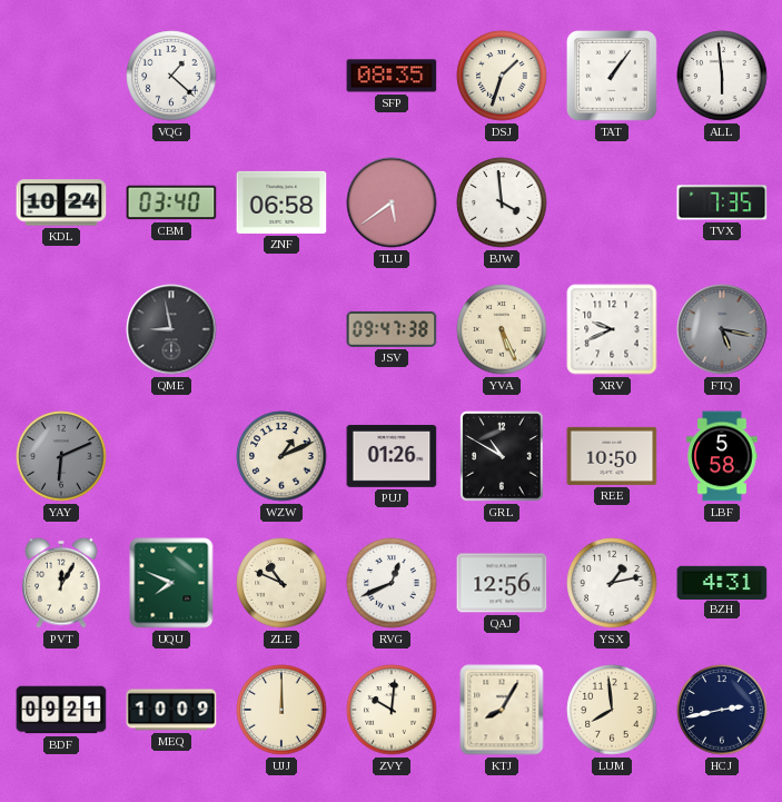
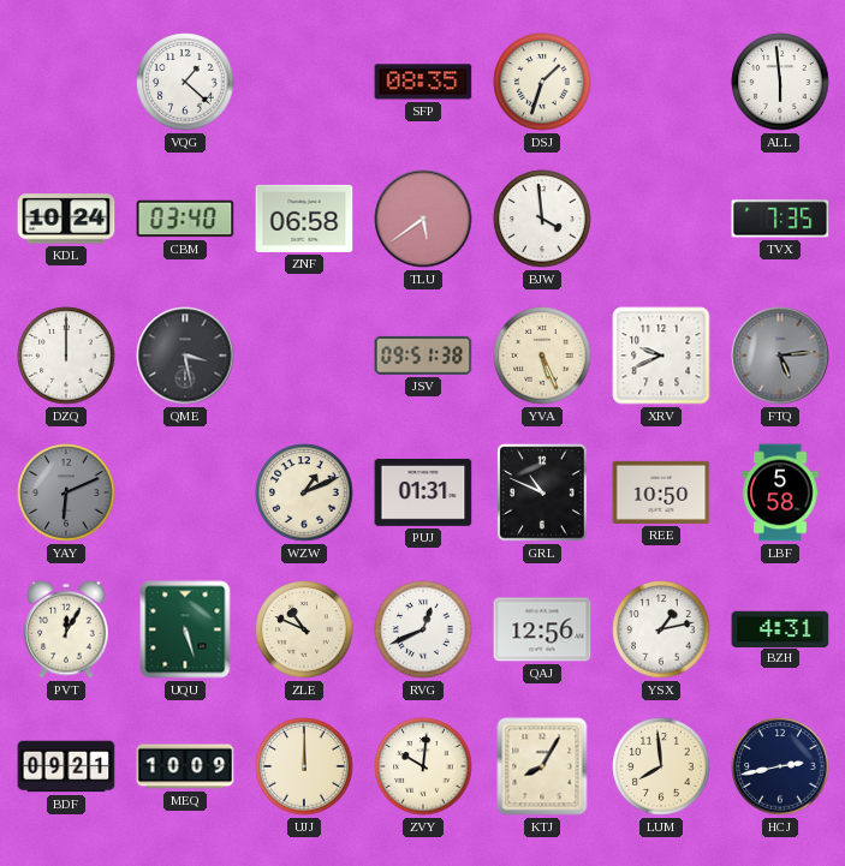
TAT: 1:06 -> none (612, 76)
DZQ: none -> 12:00 (66, 356)
QME: 8:58 -> 3:28 (185, 356)
JSV: 09:47 -> 09:51 (423, 356)
FTQ: 5:17 -> 5:14 (780, 356)
PUJ: 01:26 -> 01:31 (423, 492)
GRL: 10:50 -> 10:49 (542, 492)
UQU: 7:49 -> 5:27 (185, 629)
